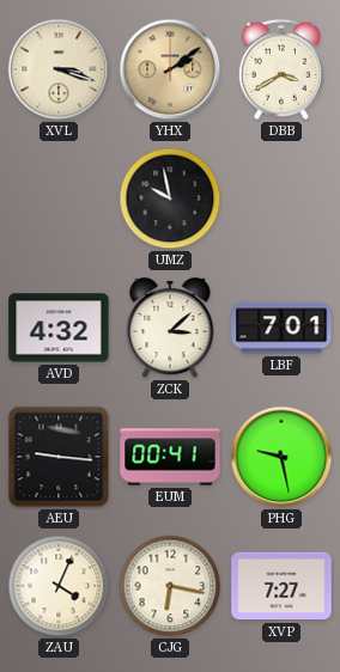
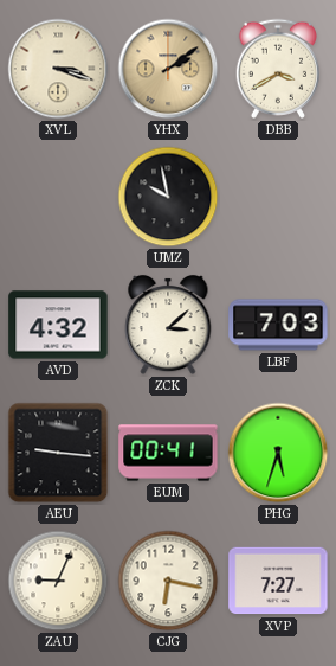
LBF: 7:01 -> 7:03 (278, 325)
PHG: 9:28 -> 5:33 (278, 453)
ZAU: 4:04 -> 9:04 (58, 581)
